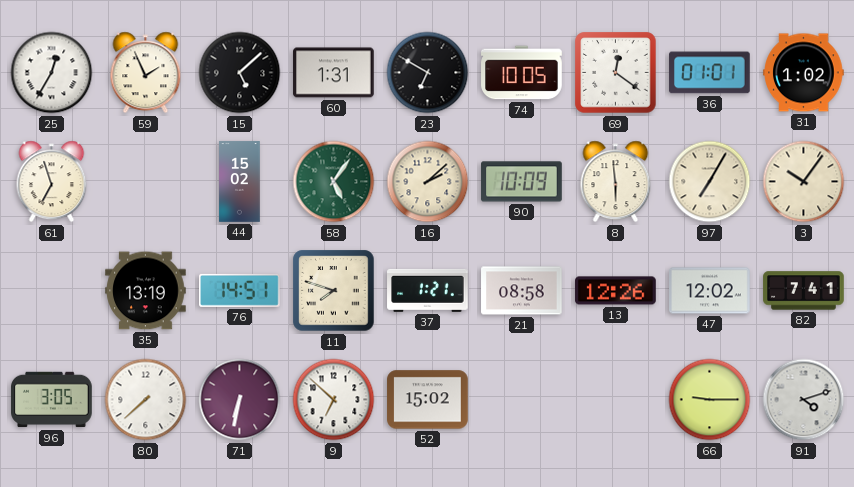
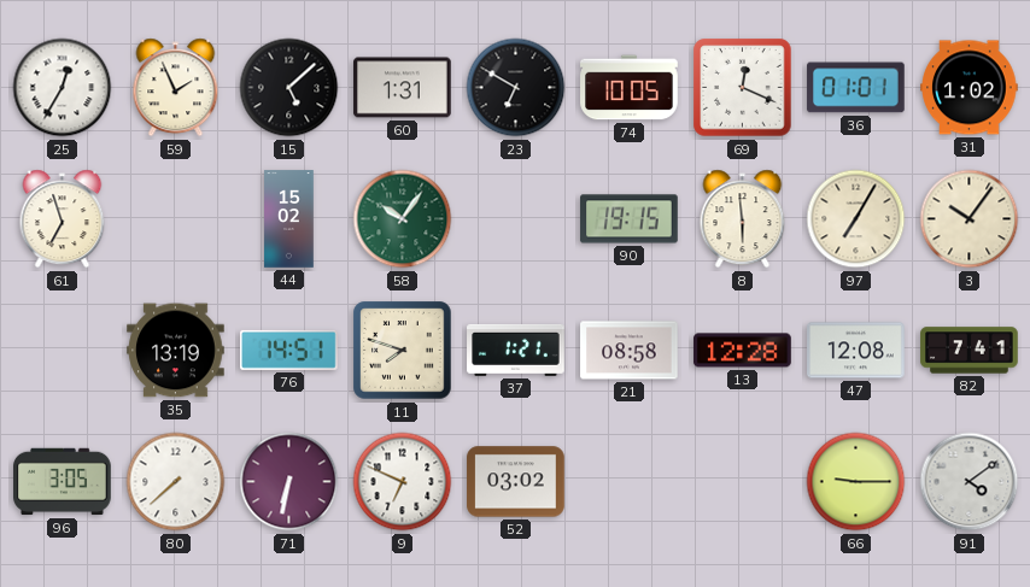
69: 12:21 -> 12:19 (743, 88)
58: 5:06 -> 10:06 (403, 219)
16: 2:08 -> none (428, 182)
90: 10:09 -> 19:15 (630, 219)
13: 12:26 -> 12:28 (743, 351)
47: 12:02 -> 12:08 (856, 351)
9: 6:52 -> 6:49 (403, 482)
52: 15:02 -> 03:02 (516, 482)
91: 4:12 -> 4:09 (970, 482)
